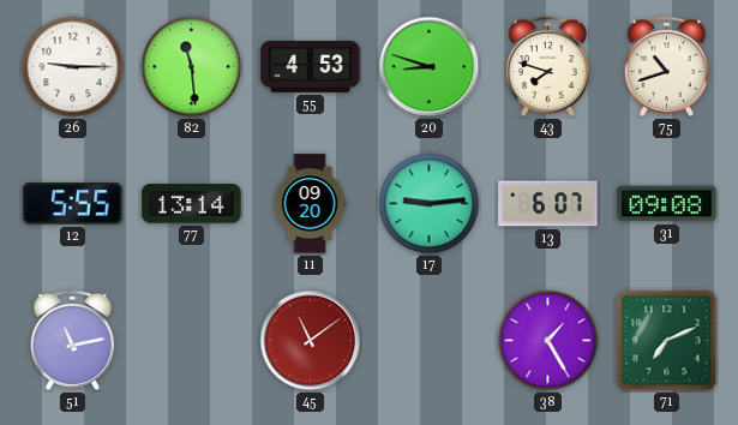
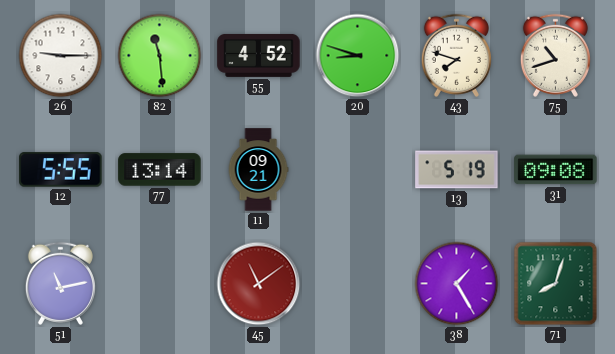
55: 4:53 -> 4:52 (259, 55)
11: 09:20 -> 09:21 (258, 170)
17: 9:14 -> none (430, 204)
13: 6:07 -> 5:19 (457, 170)
71: 7:11 -> 8:03 (556, 284)
